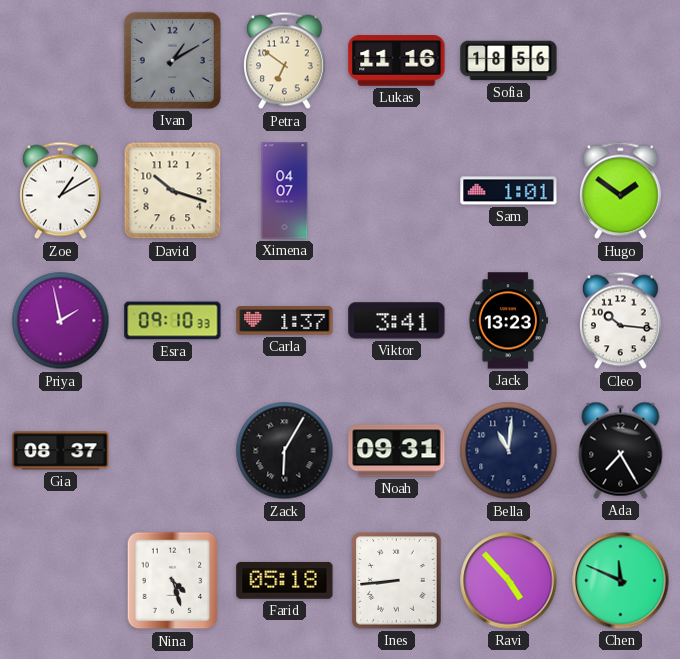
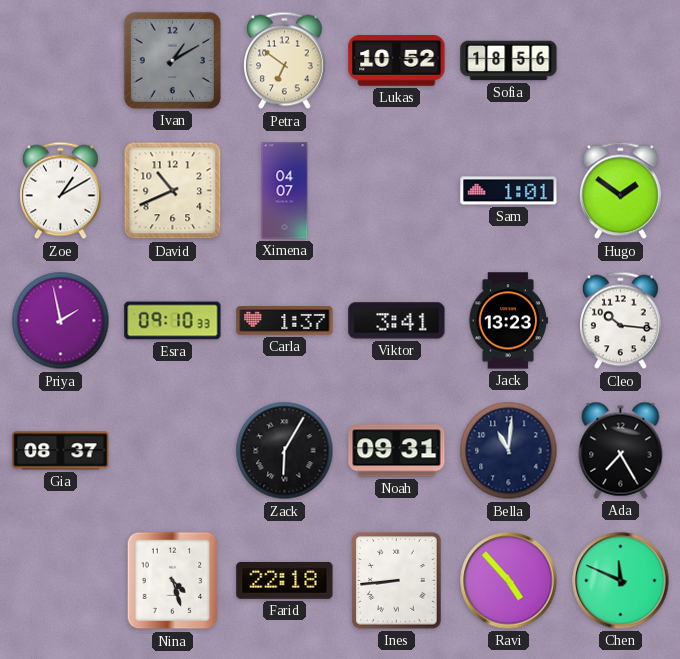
Lukas: 11:16 -> 10:52 (397, 61)
David: 10:18 -> 10:41 (173, 191)
Farid: 05:18 -> 22:18 (285, 581)
